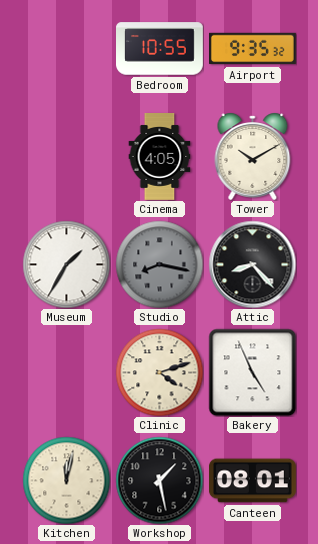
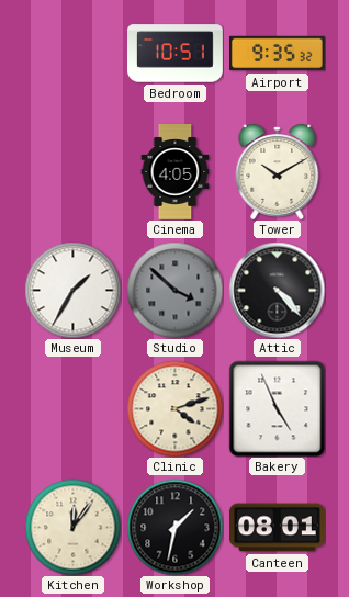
Bedroom: 10:55 -> 10:51 (176, 54)
Studio: 8:17 -> 3:52 (174, 290)
Attic: 8:23 -> 4:23 (277, 290)
Kitchen: 12:02 -> 12:06 (72, 527)
Workshop: 1:28 -> 1:32 (174, 527)
